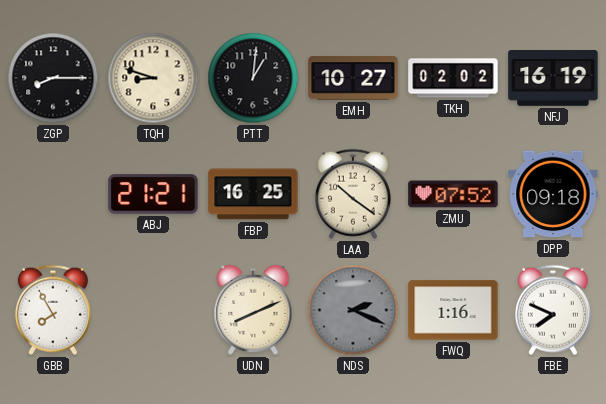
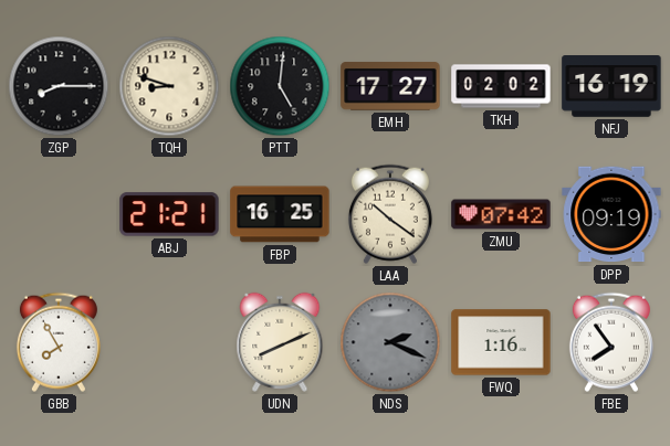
PTT: 1:01 -> 5:01 (280, 86)
EMH: 10:27 -> 17:27 (390, 86)
ZMU: 07:52 -> 07:42 (501, 214)
DPP: 09:18 -> 09:19 (611, 214)
FBE: 7:49 -> 7:54 (611, 342)
